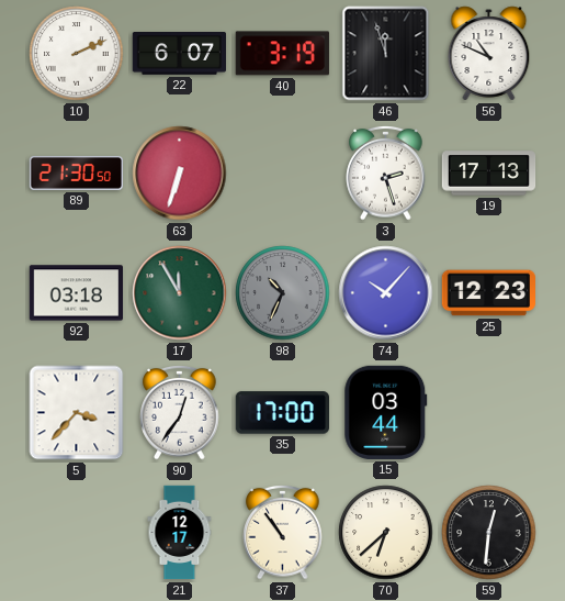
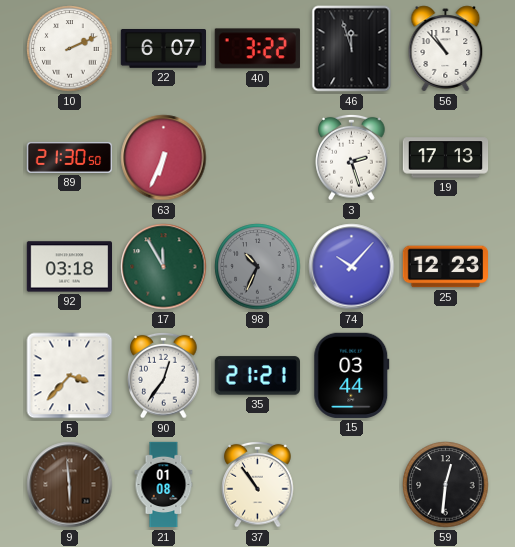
40: 3:19 -> 3:22 (257, 49)
56: 10:49 -> 10:53 (446, 49)
63: 6:33 -> 6:34 (164, 158)
35: 17:00 -> 21:21 (257, 376)
9: none -> 5:59 (70, 485)
21: 12:17 -> 01:08 (164, 485)
70: 6:38 -> none (386, 533)
